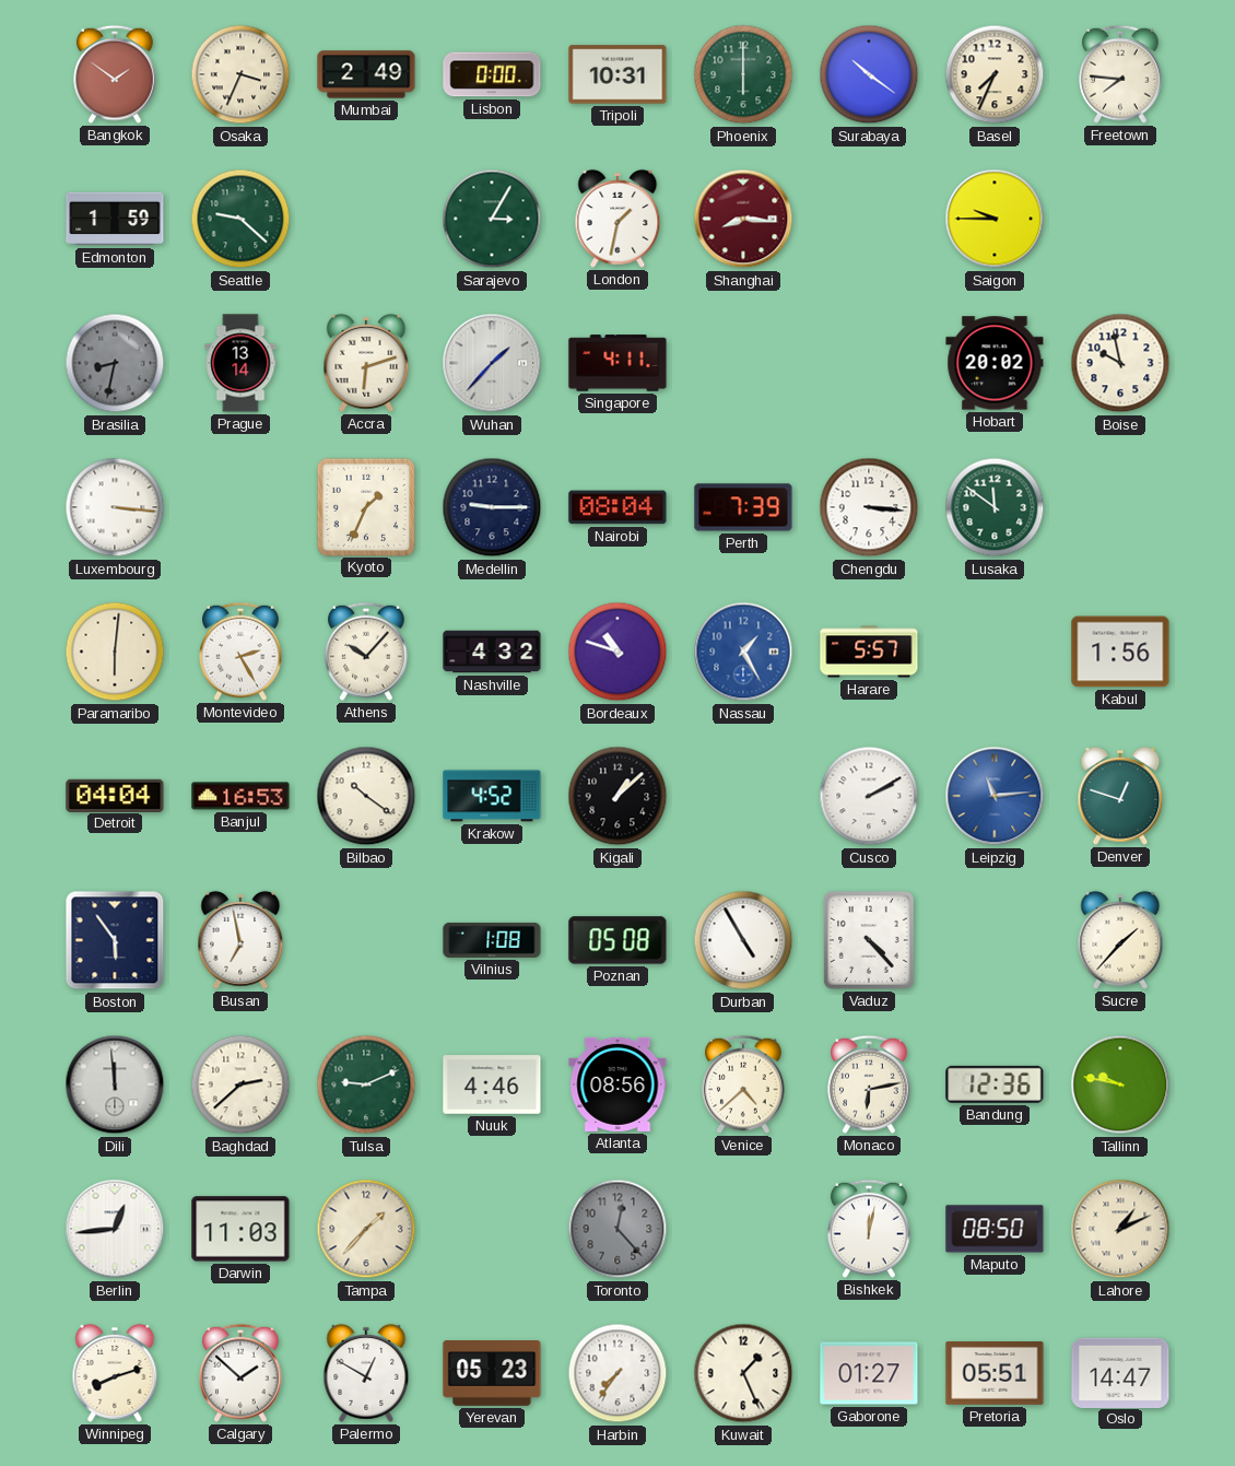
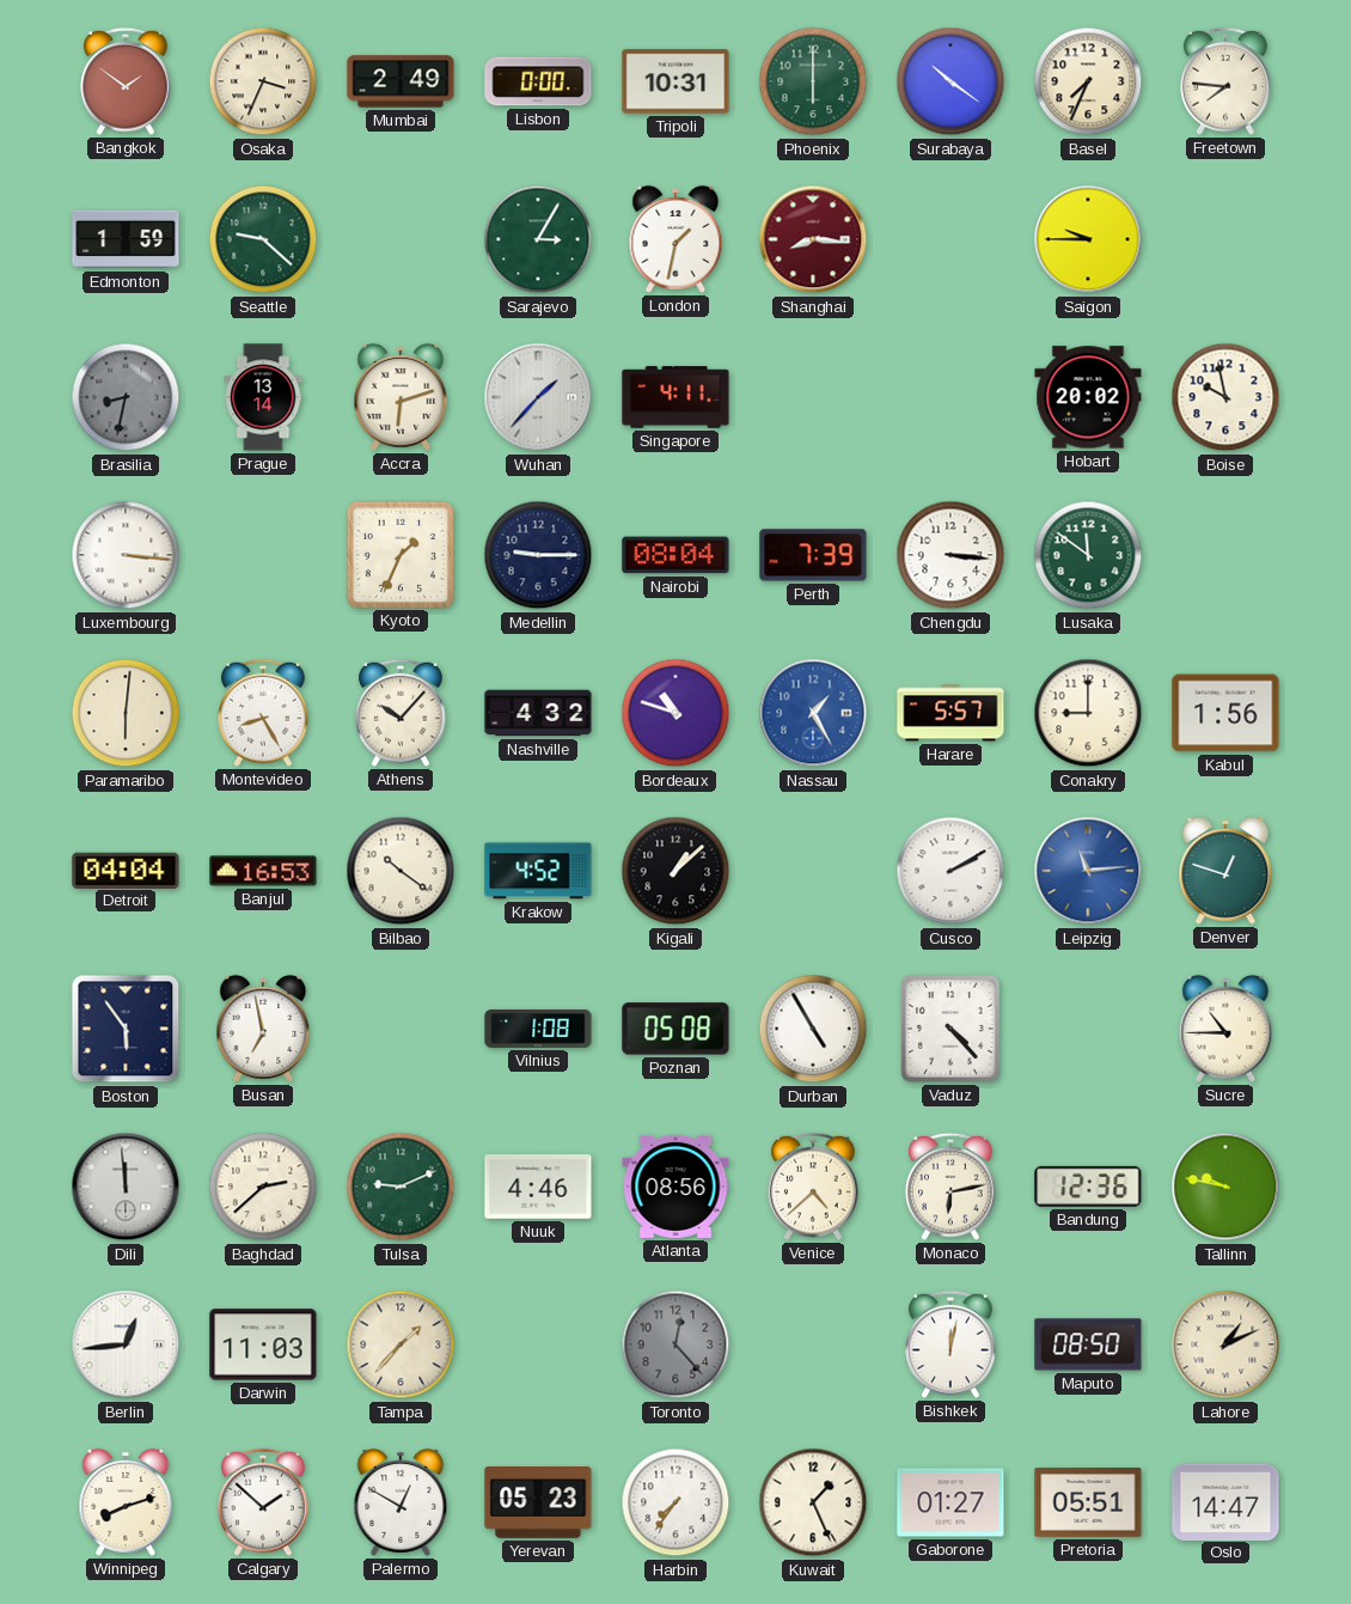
Montevideo: 2:25 -> 8:25 (263, 713)
Conakry: none -> 9:00 (1088, 713)
Sucre: 1:37 -> 10:45 (1225, 1029)
